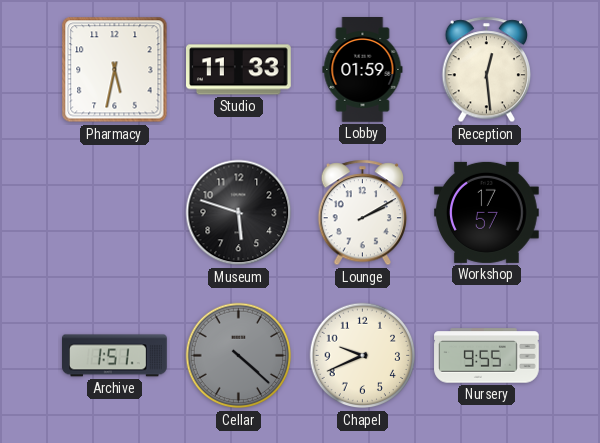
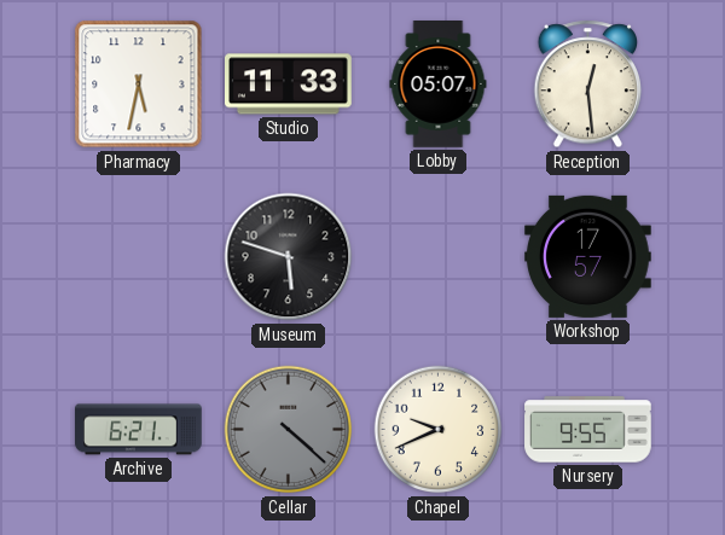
Lobby: 01:59 -> 05:07 (439, 85)
Lounge: 2:10 -> none (363, 213)
Archive: 1:51 -> 6:21 (139, 430)
